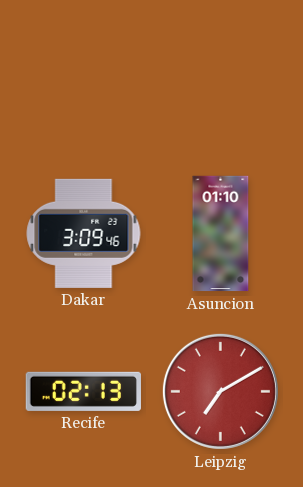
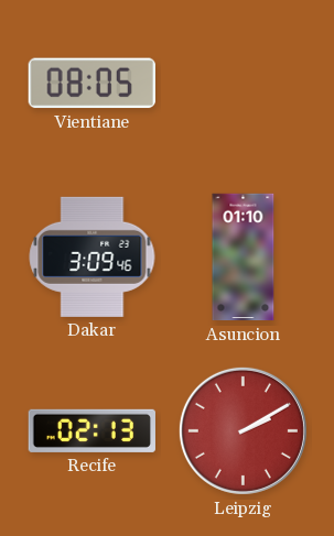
Vientiane: none -> 08:05 (91, 84)
Leipzig: 7:10 -> 2:10 (243, 430)
